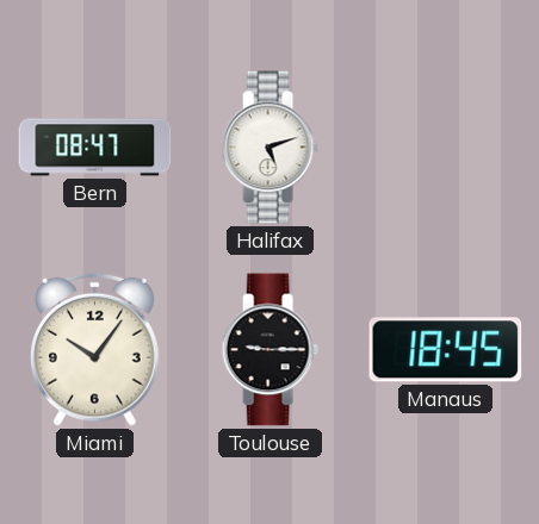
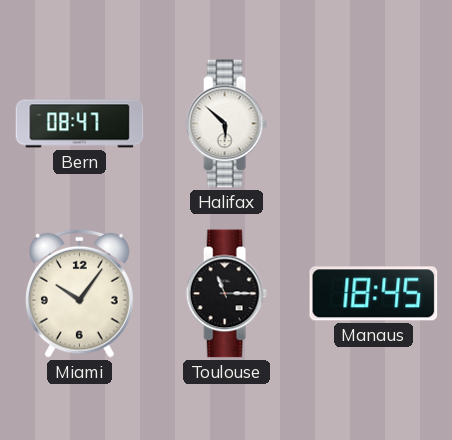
Halifax: 5:12 -> 5:52 (226, 124)
Toulouse: 9:15 -> 11:15 (226, 294)
